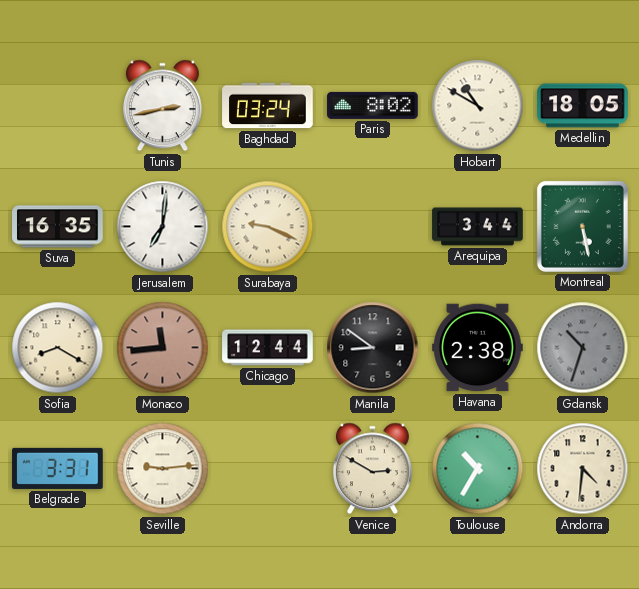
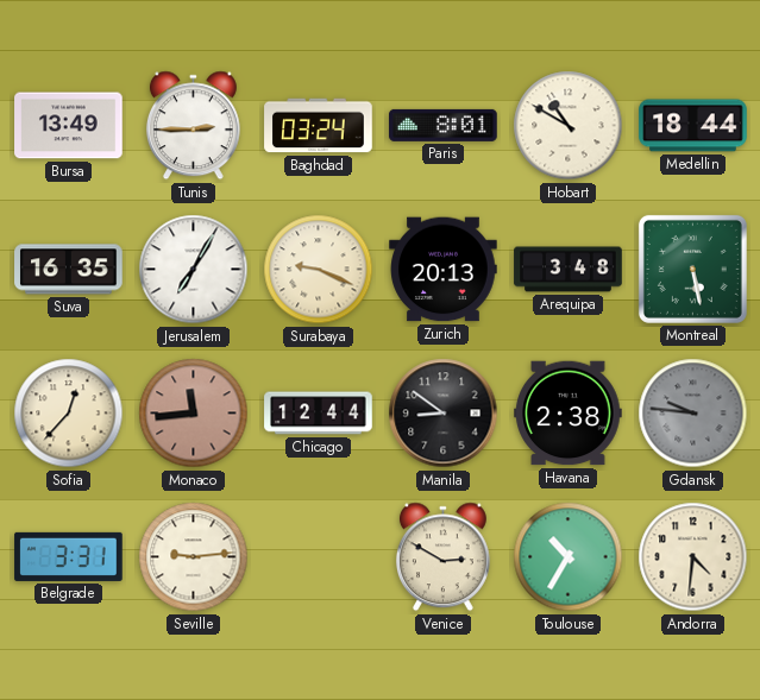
Bursa: none -> 13:49 (69, 126)
Tunis: 2:43 -> 2:45 (193, 126)
Paris: 8:02 -> 8:01 (444, 125)
Medellin: 18:05 -> 18:44 (693, 126)
Jerusalem: 7:01 -> 7:05 (194, 270)
Zurich: none -> 20:13 (444, 270)
Arequipa: 3:44 -> 3:48 (569, 270)
Sofia: 8:20 -> 12:37 (69, 414)
Gdansk: 10:33 -> 9:46 (693, 414)
